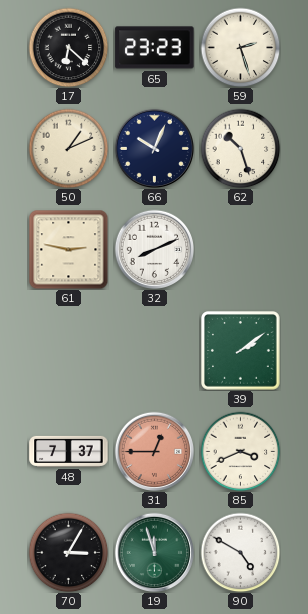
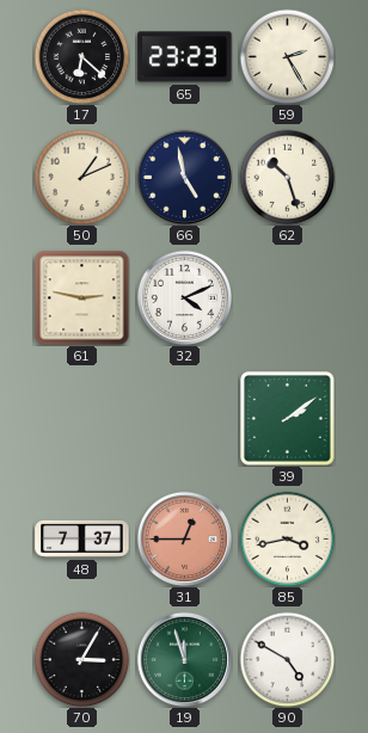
59: 2:27 -> 2:25 (287, 56)
66: 10:04 -> 4:58 (184, 177)
32: 8:11 -> 4:11 (184, 297)
85: 3:41 -> 3:43 (287, 538)
